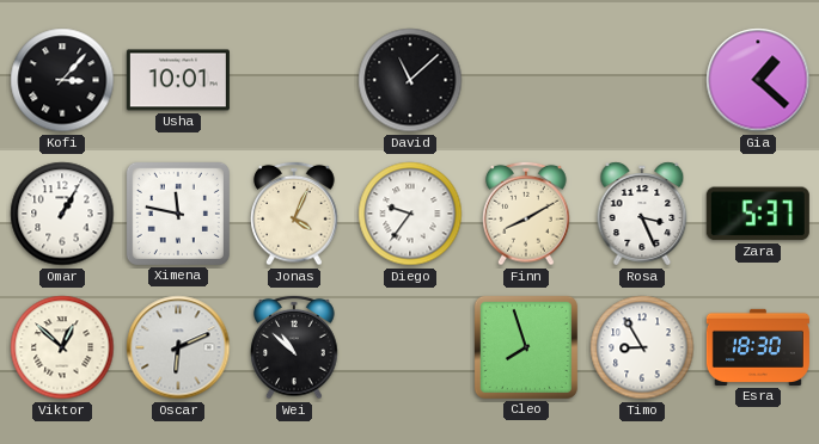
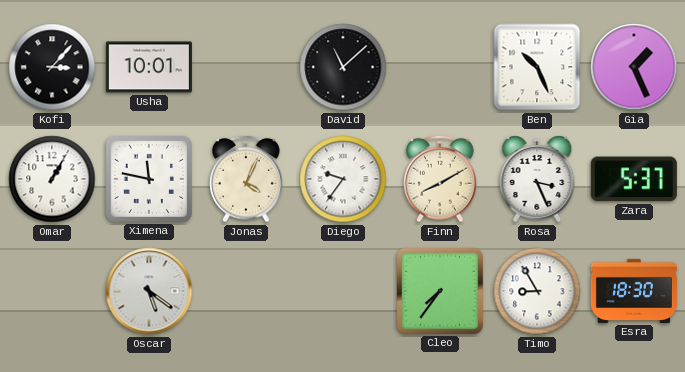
Ben: none -> 10:26 (537, 67)
Gia: 1:22 -> 1:26 (634, 67)
Viktor: 12:52 -> none (62, 347)
Oscar: 6:11 -> 5:21 (149, 291)
Wei: 10:52 -> none (294, 347)
Cleo: 7:57 -> 7:36 (440, 291)
